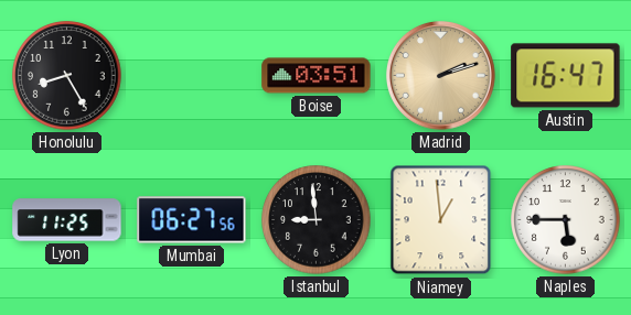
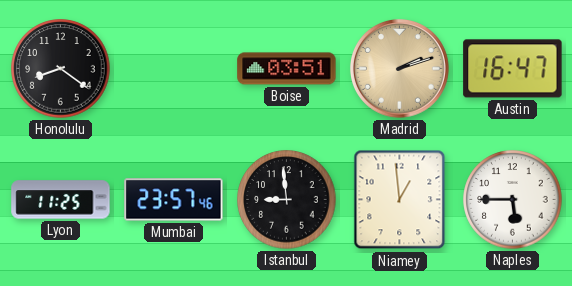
Honolulu: 8:25 -> 8:21 (61, 69)
Mumbai: 06:27 -> 23:57 (174, 200)
